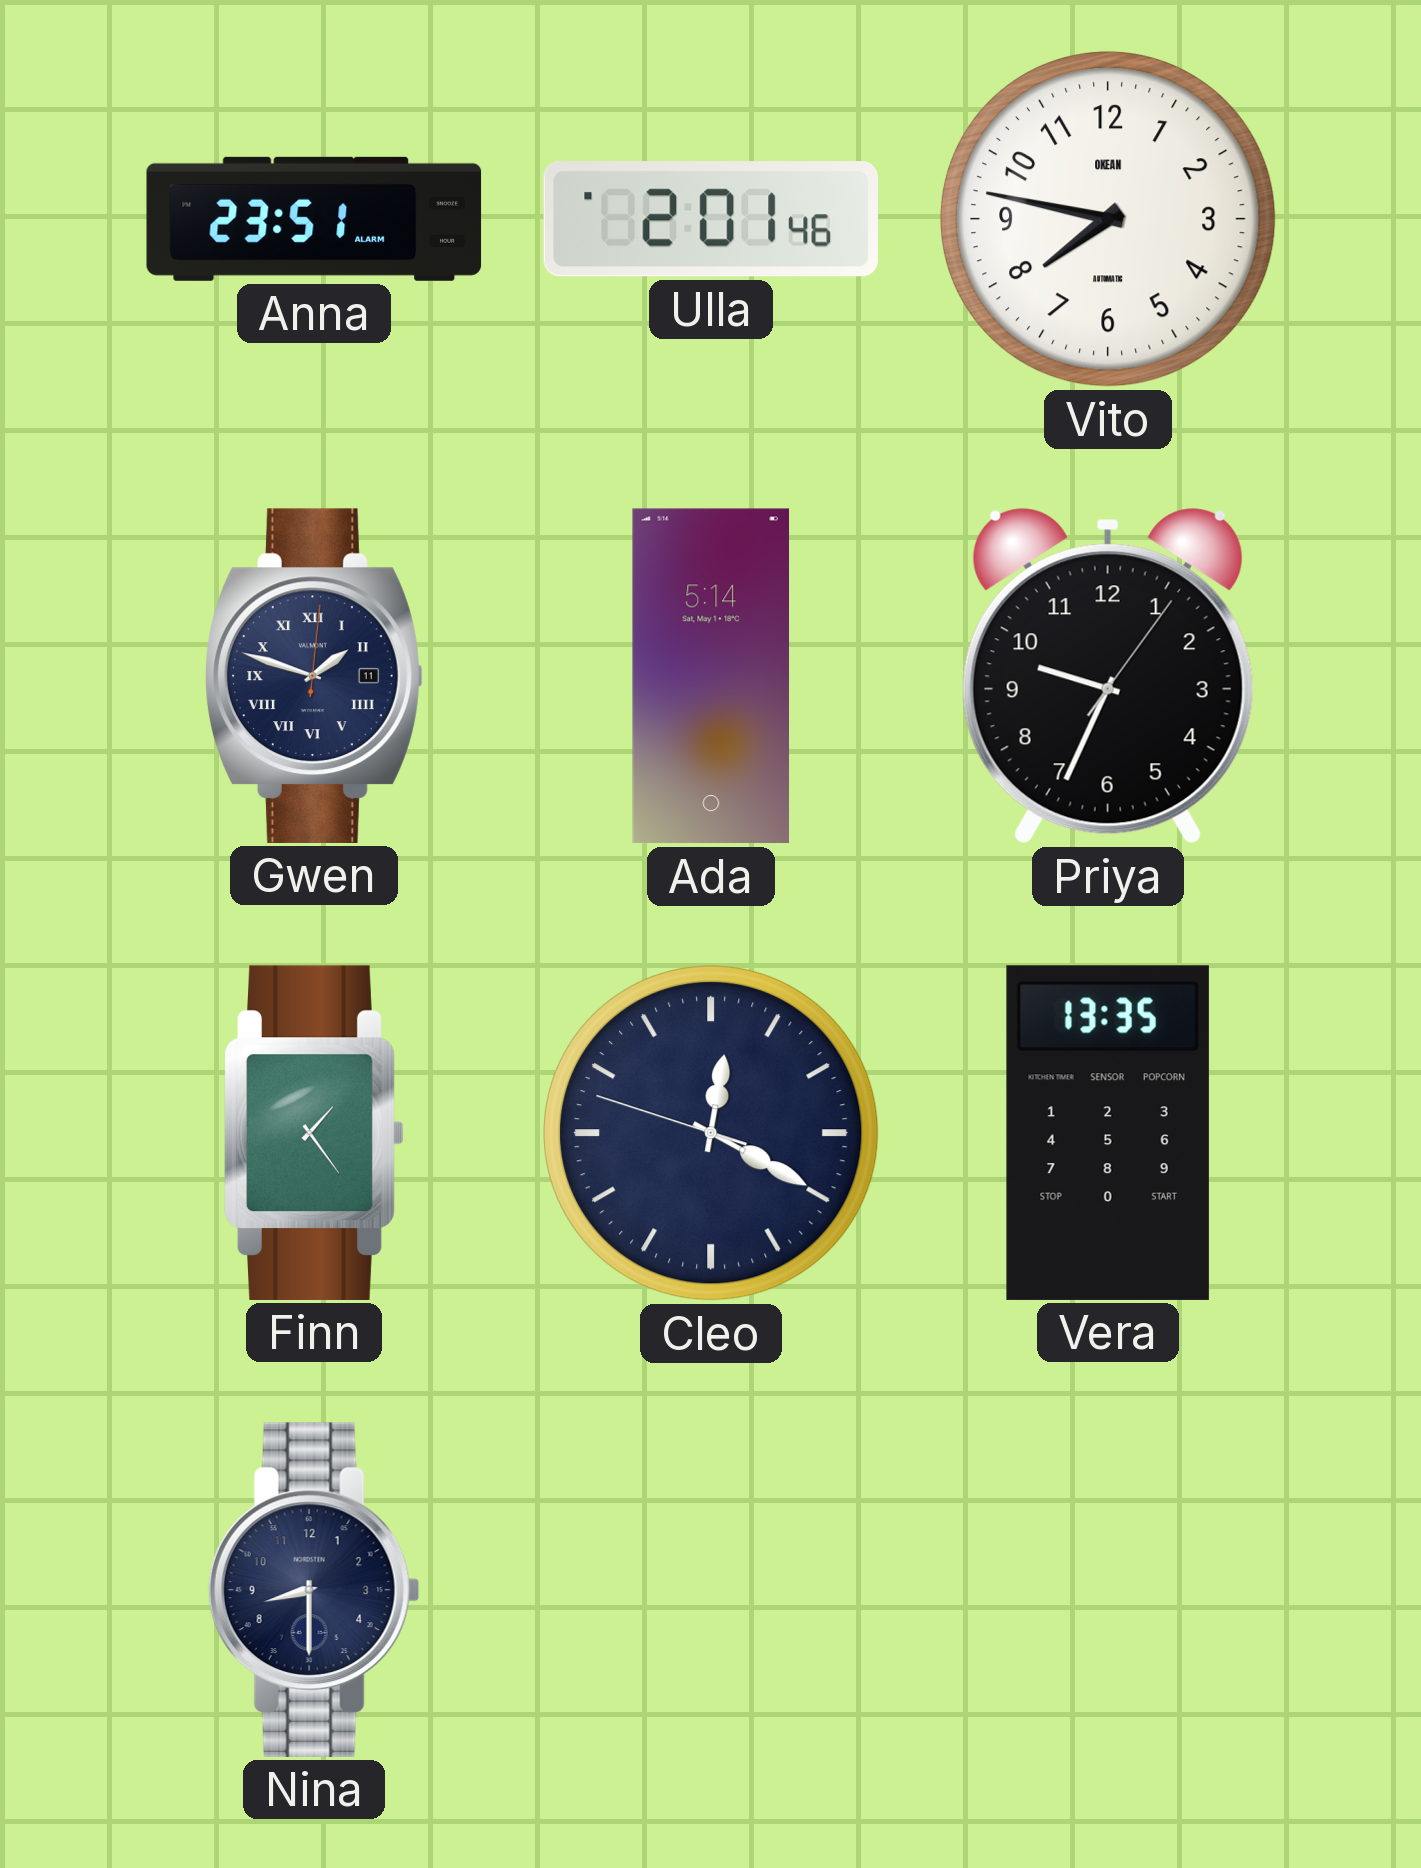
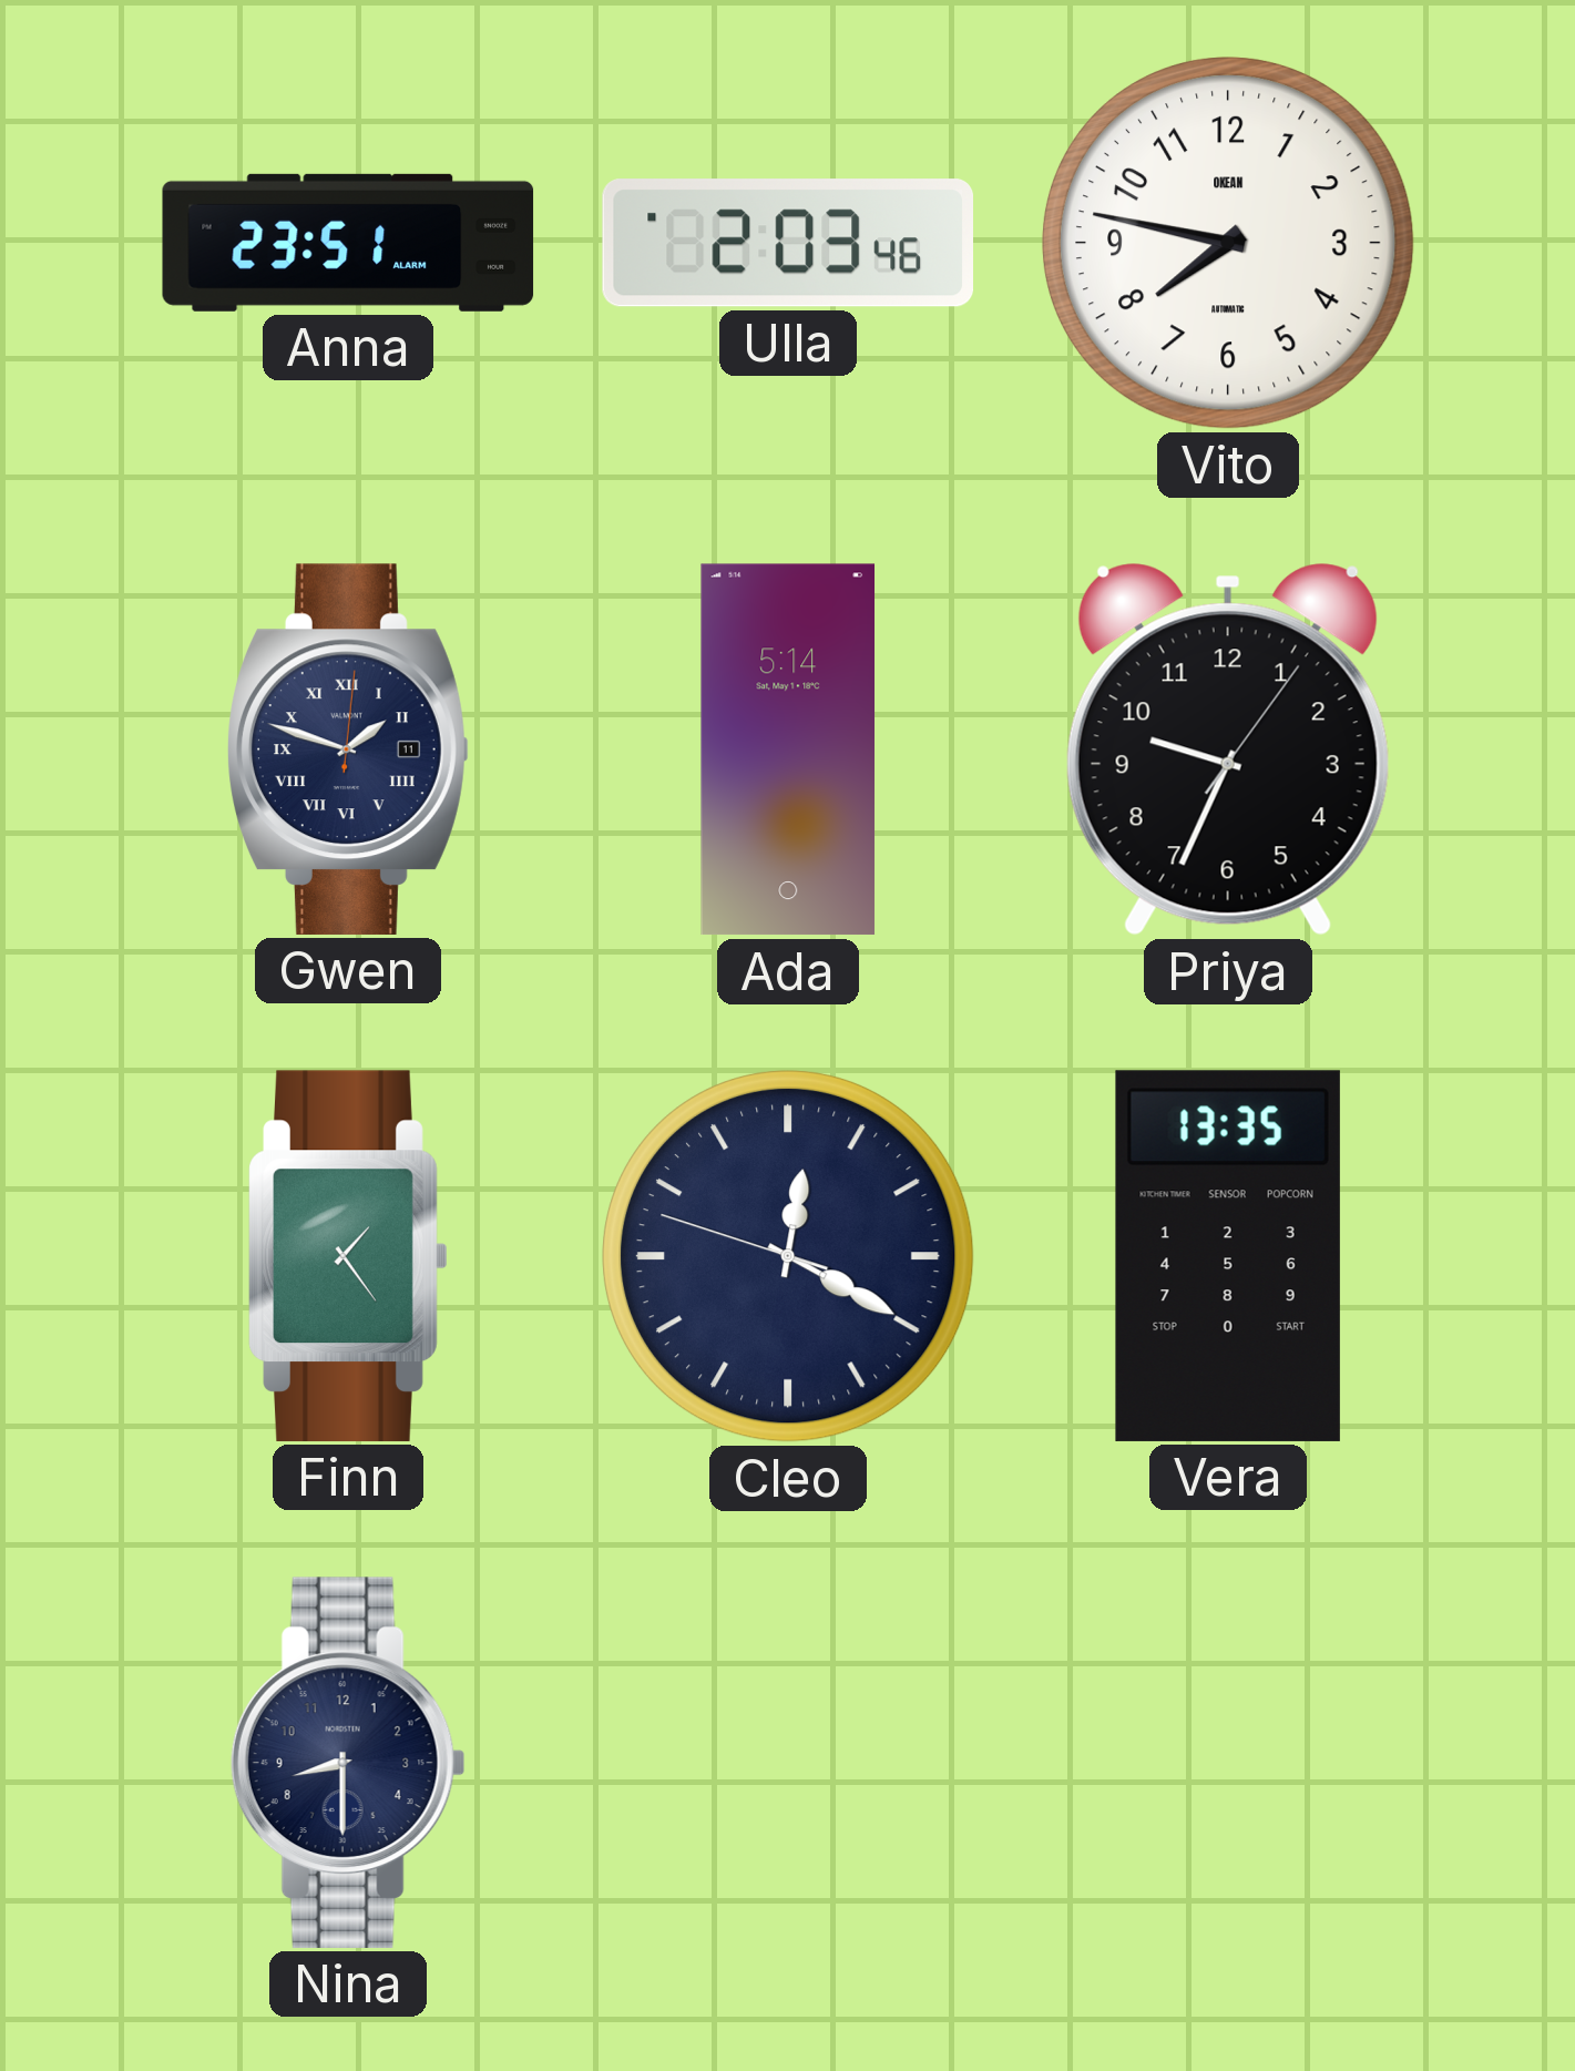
Ulla: 2:01 -> 2:03 (787, 243)
